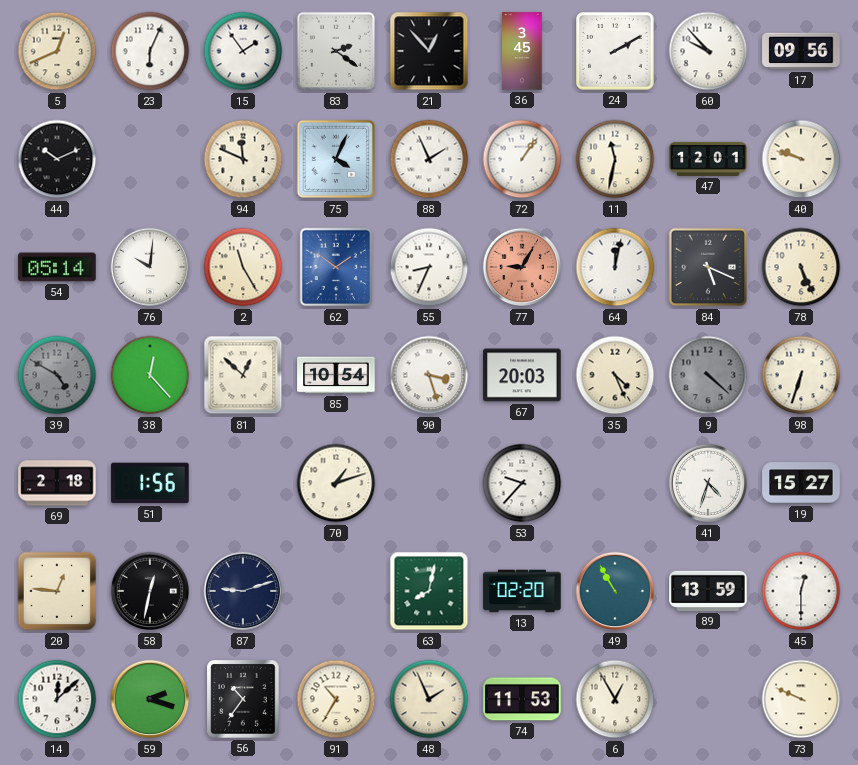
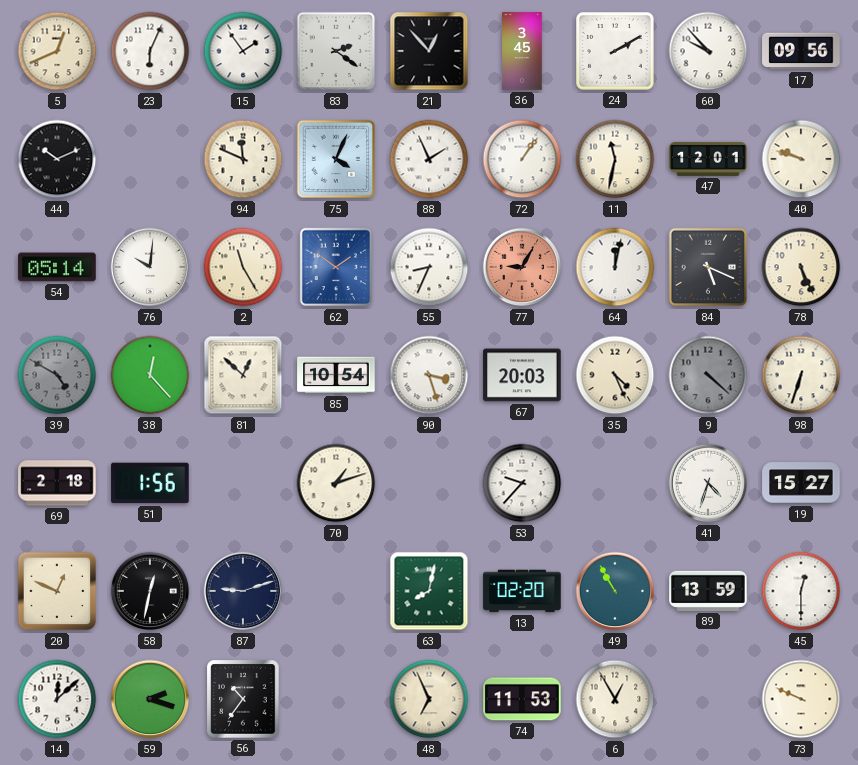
20: 12:46 -> 12:49 (57, 591)
91: 10:35 -> none (336, 699)
48: 1:56 -> 6:56 (429, 699)
